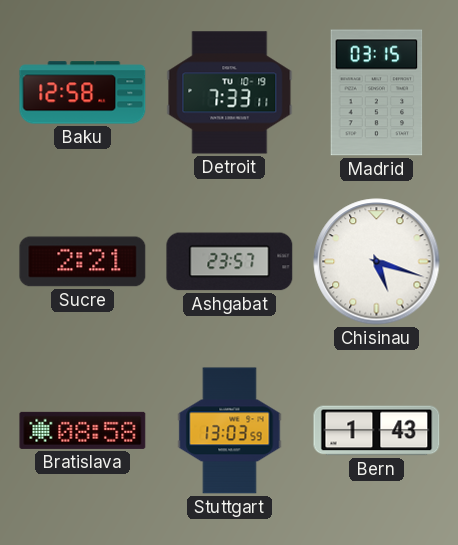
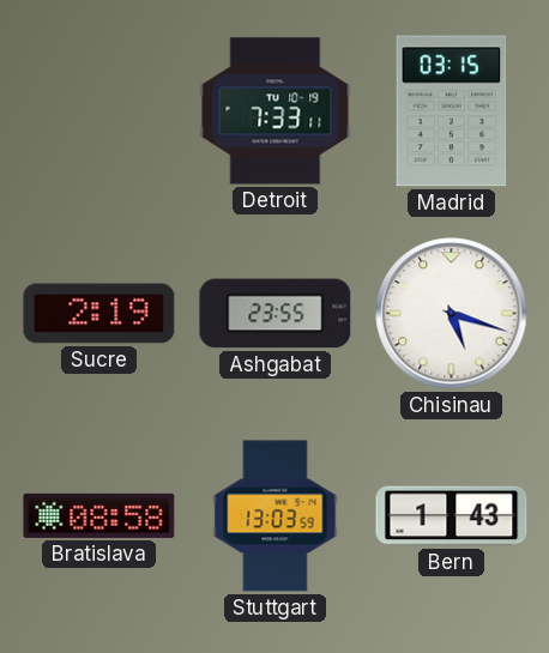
Baku: 12:58 -> none (83, 93)
Sucre: 2:21 -> 2:19 (99, 314)
Ashgabat: 23:57 -> 23:55 (276, 314)
